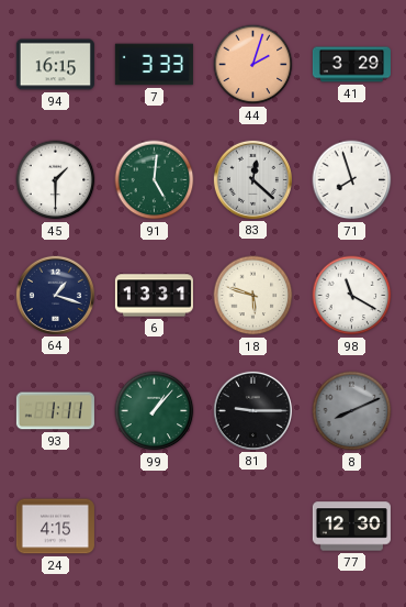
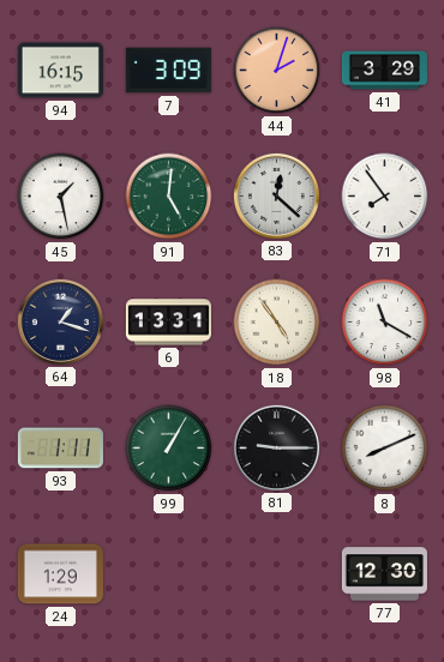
7: 3:33 -> 3:09 (168, 71)
45: 1:30 -> 1:28 (61, 197)
71: 7:57 -> 7:54 (385, 197)
18: 5:48 -> 4:54 (277, 323)
99: 1:07 -> 1:05 (169, 449)
8 dial: grey -> white (385, 449)
24: 4:15 -> 1:29 (60, 574)
